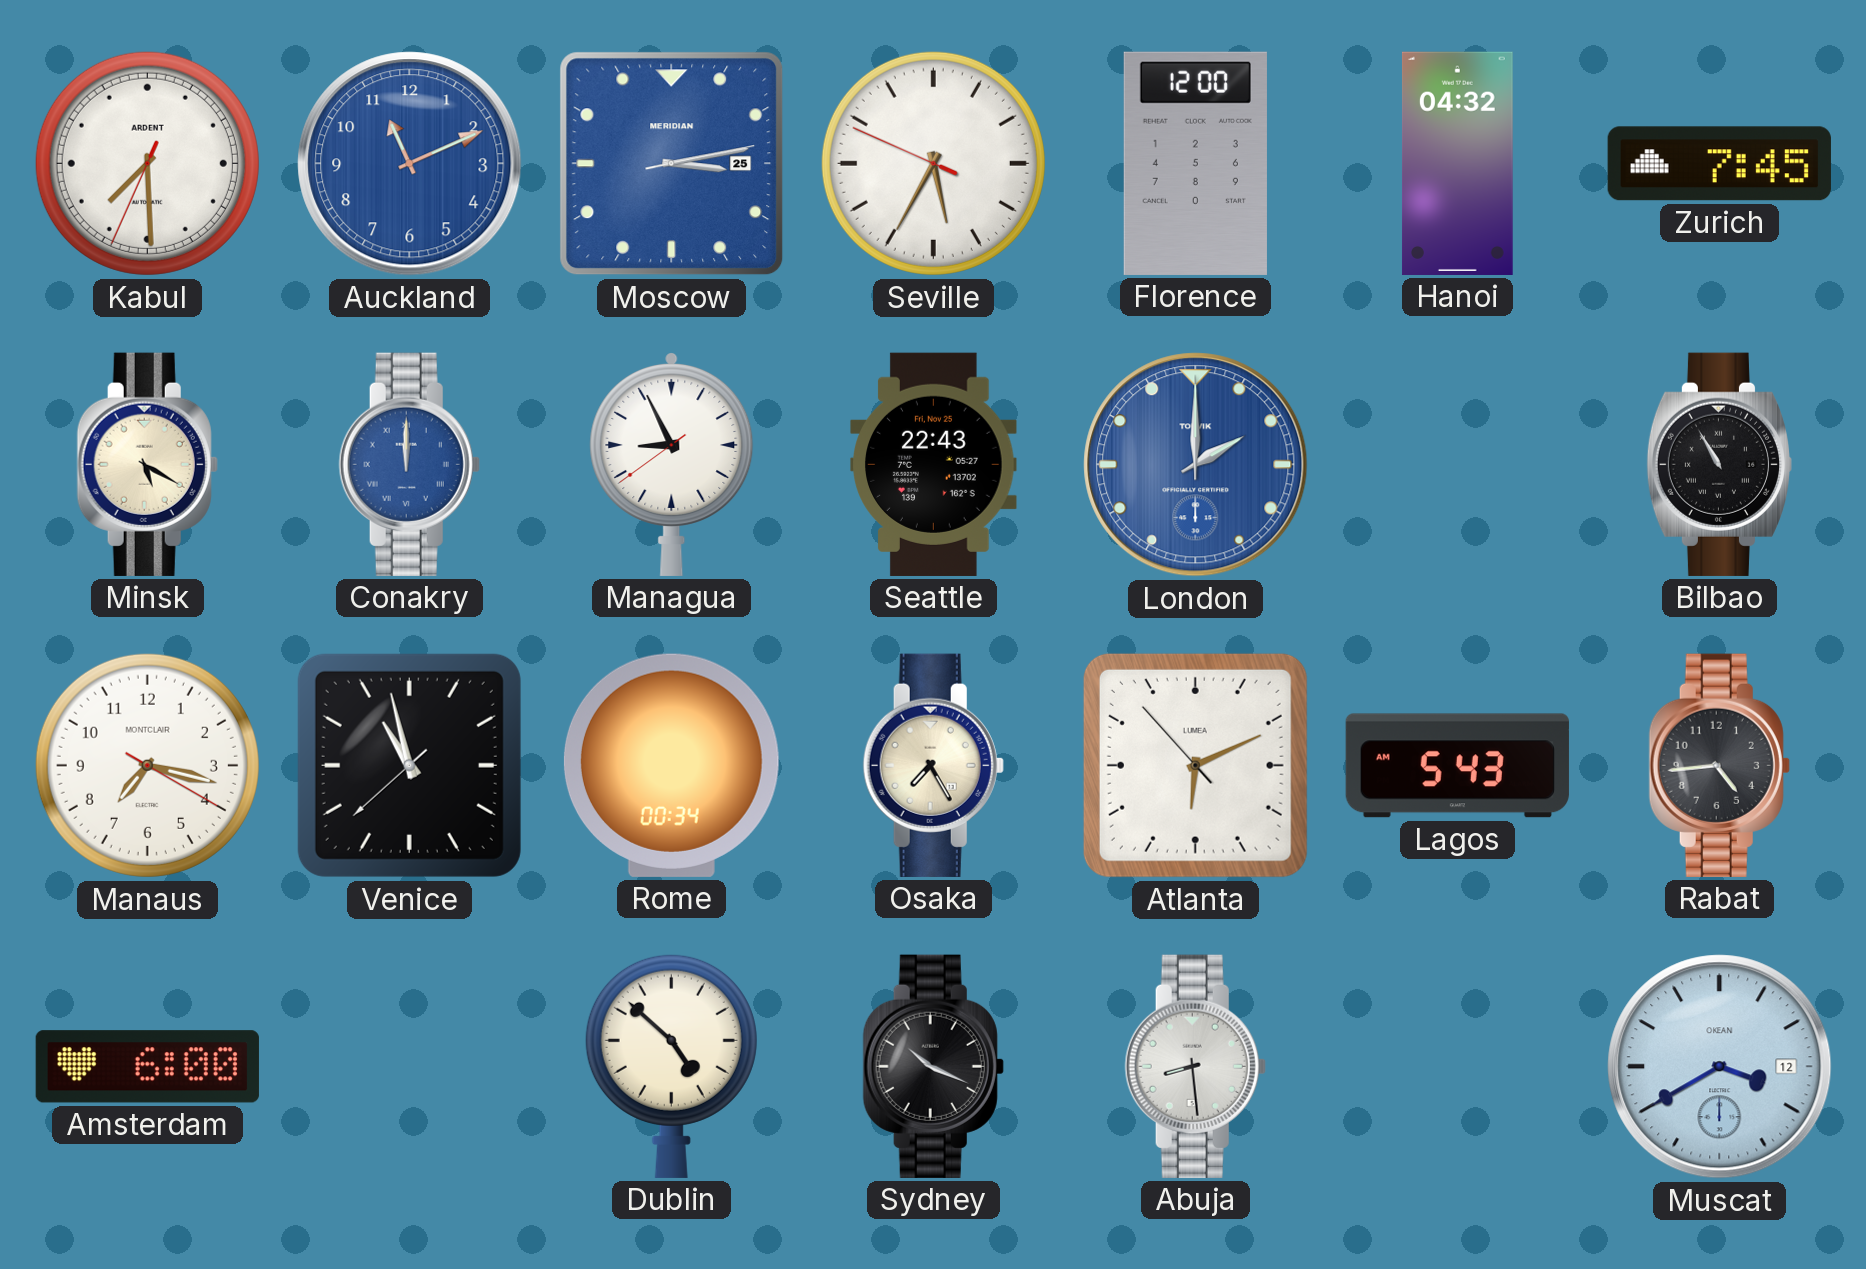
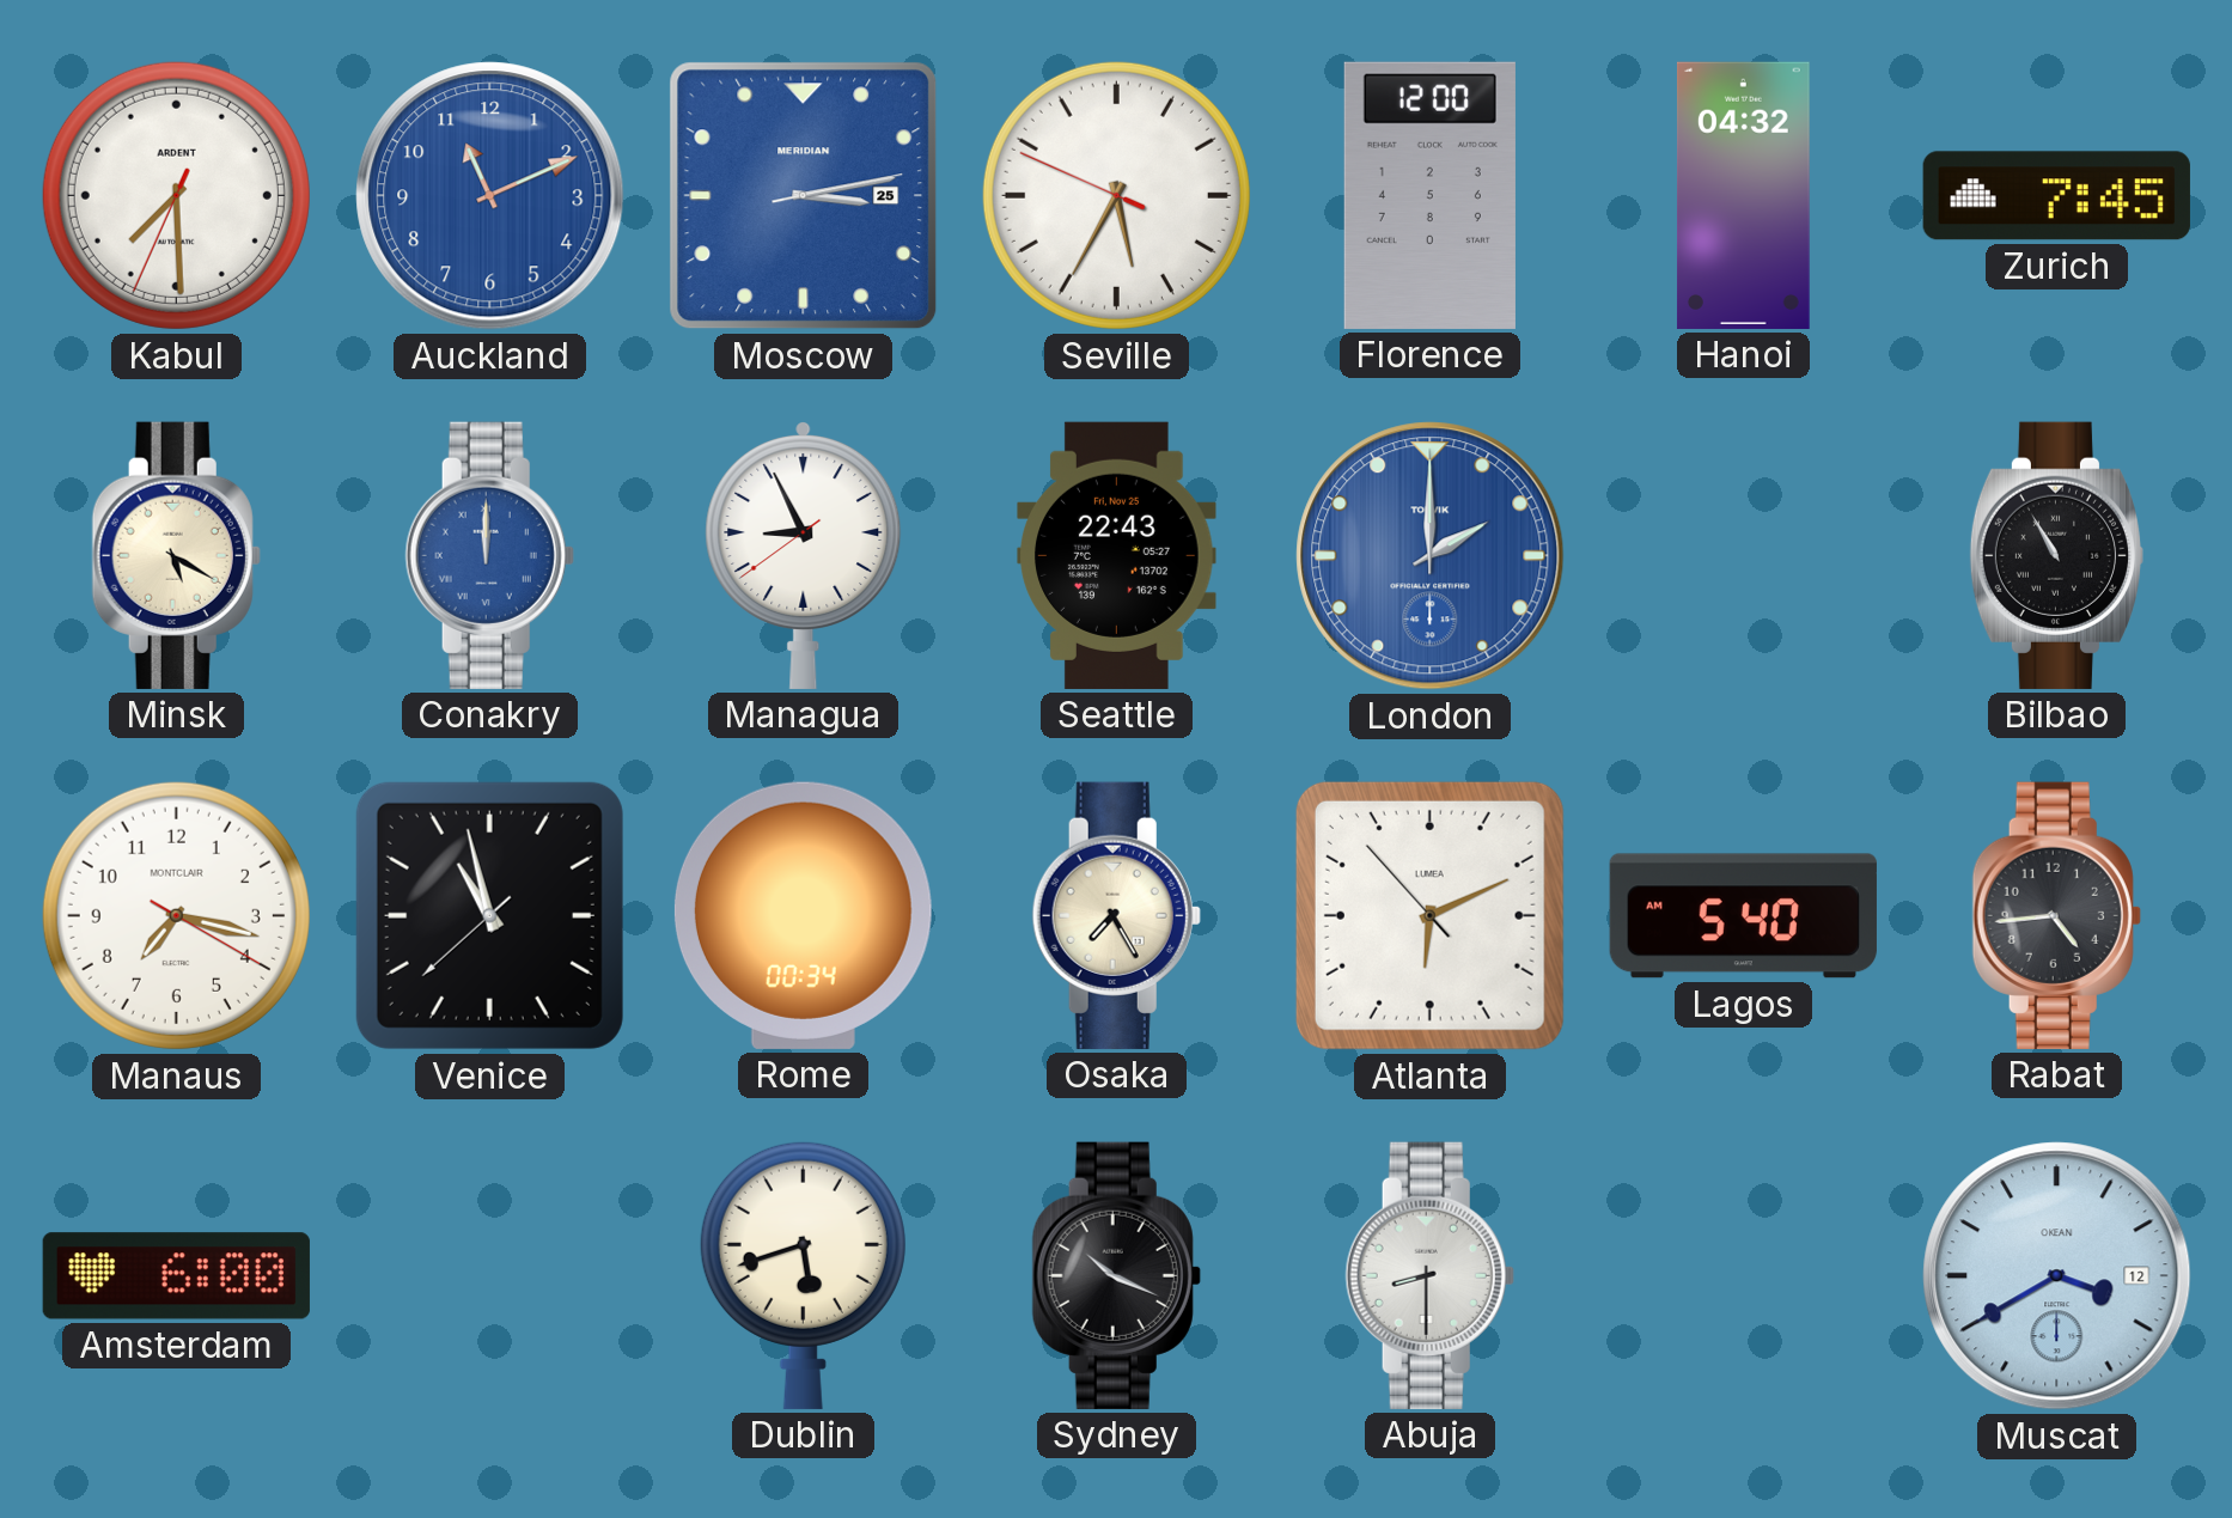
Lagos: 5:43 -> 5:40 (1743, 916)
Dublin: 4:52 -> 5:42 (803, 1275)
Abuja: 8:29 -> 8:30 (1429, 1275)
